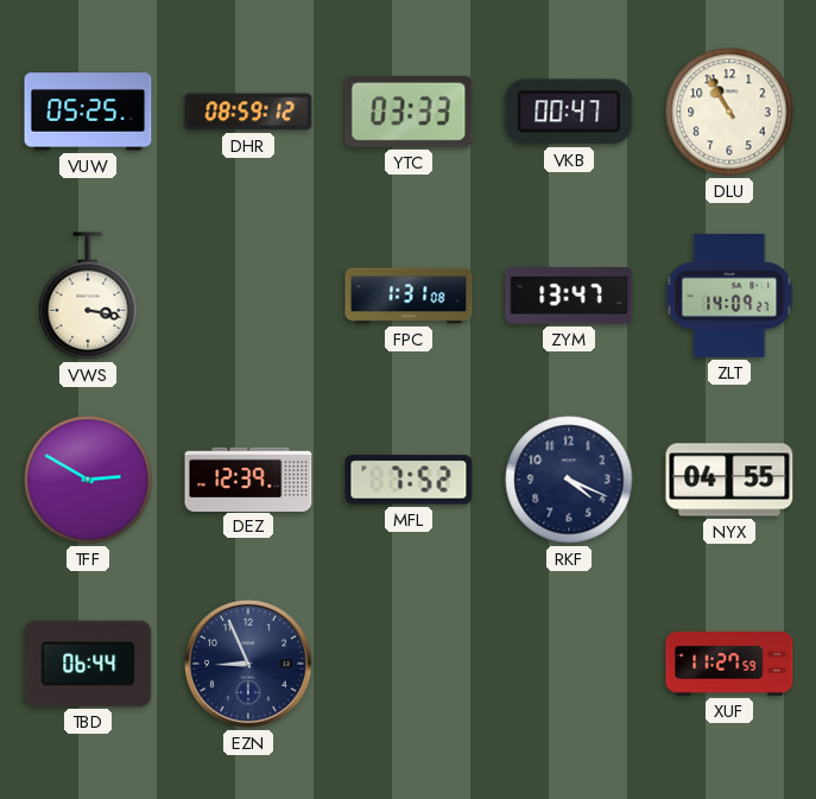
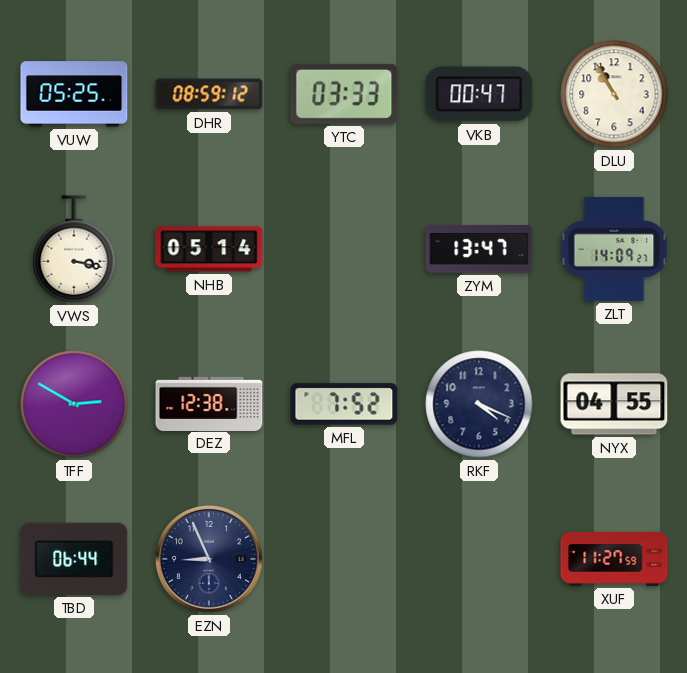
NHB: none -> 05:14 (209, 249)
FPC: 1:31 -> none (409, 296)
DEZ: 12:39 -> 12:38 (209, 403)
